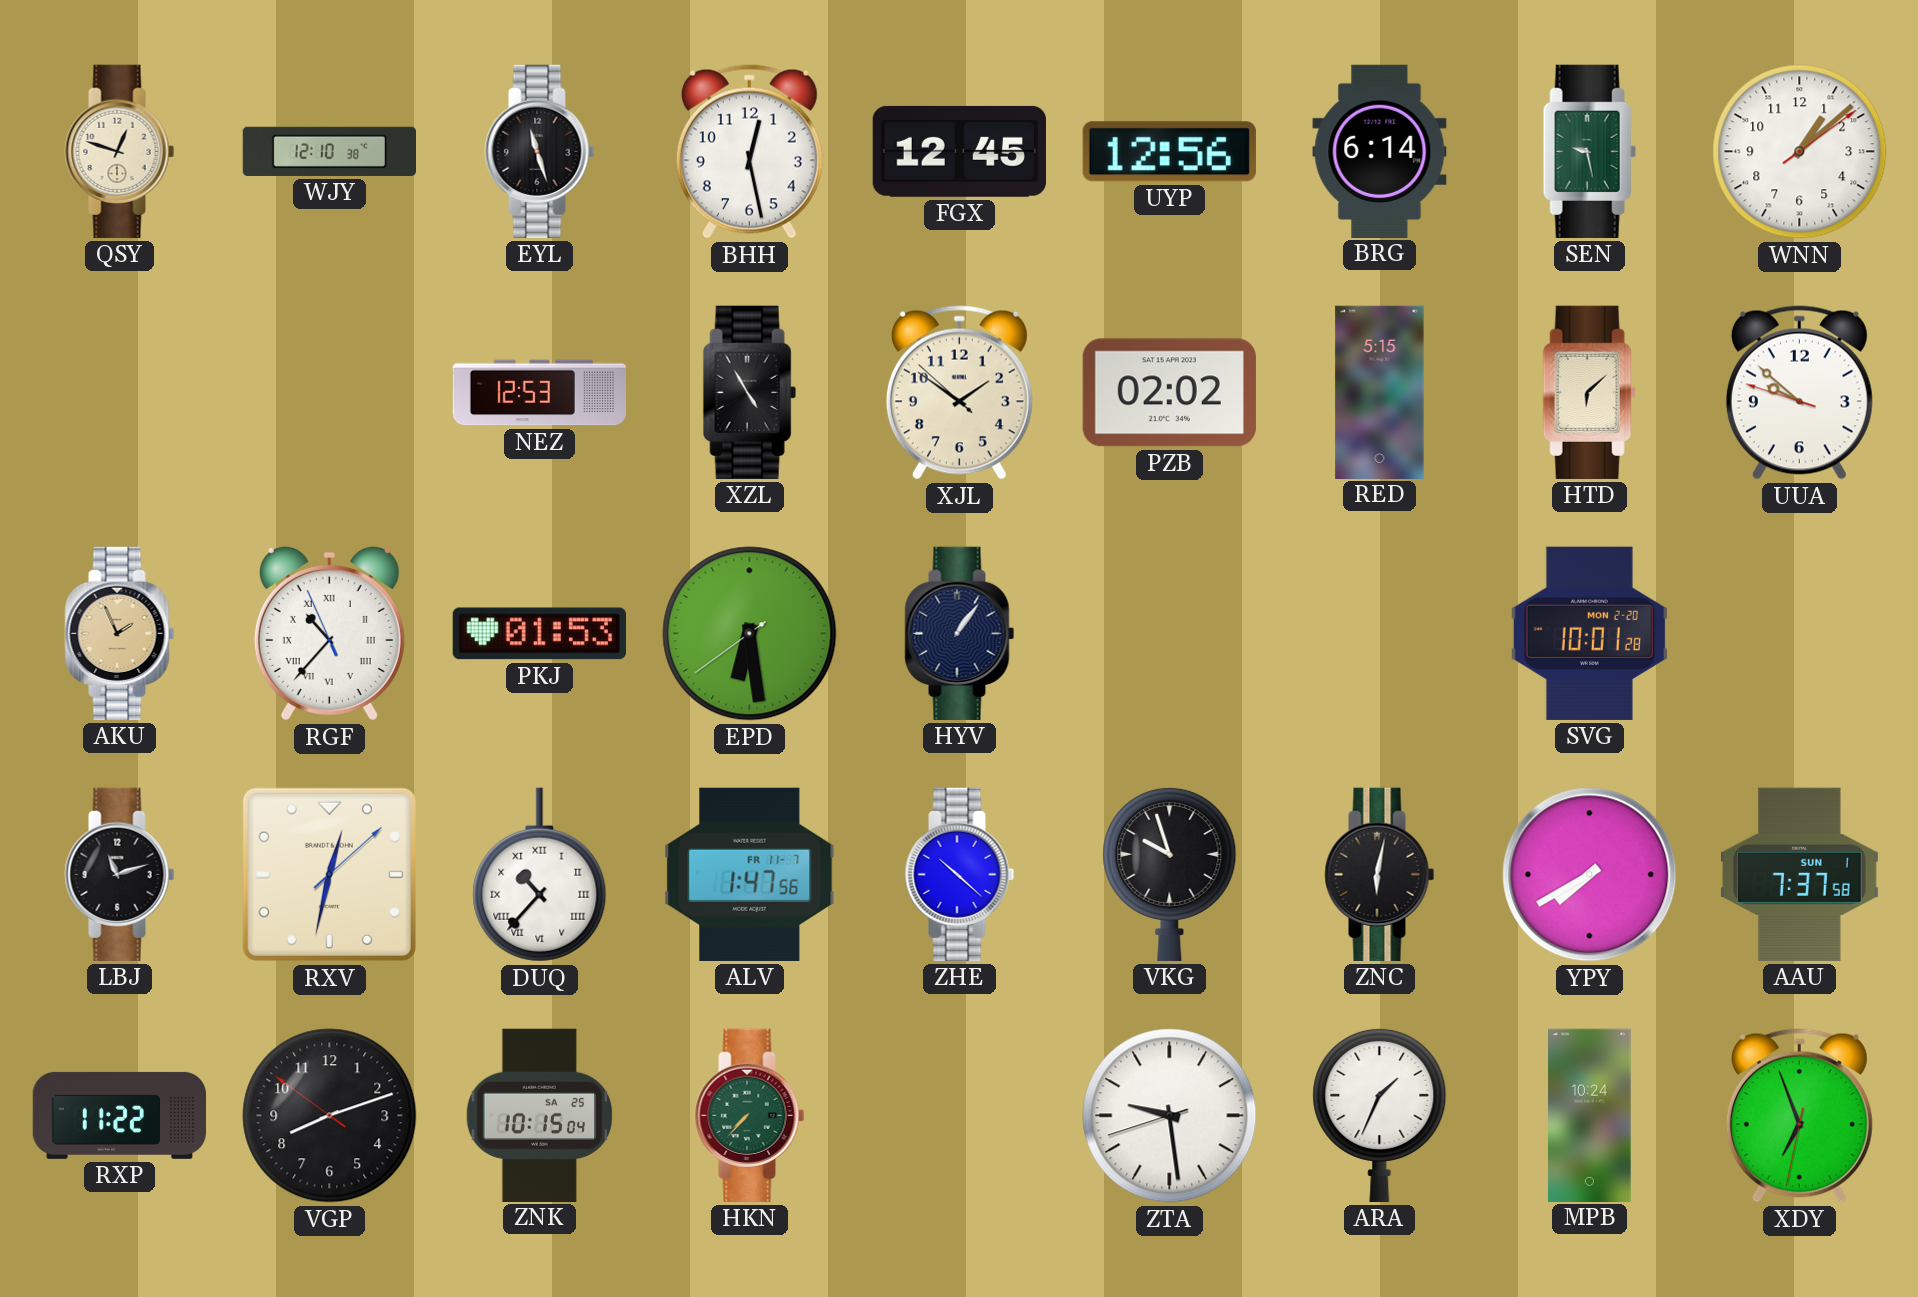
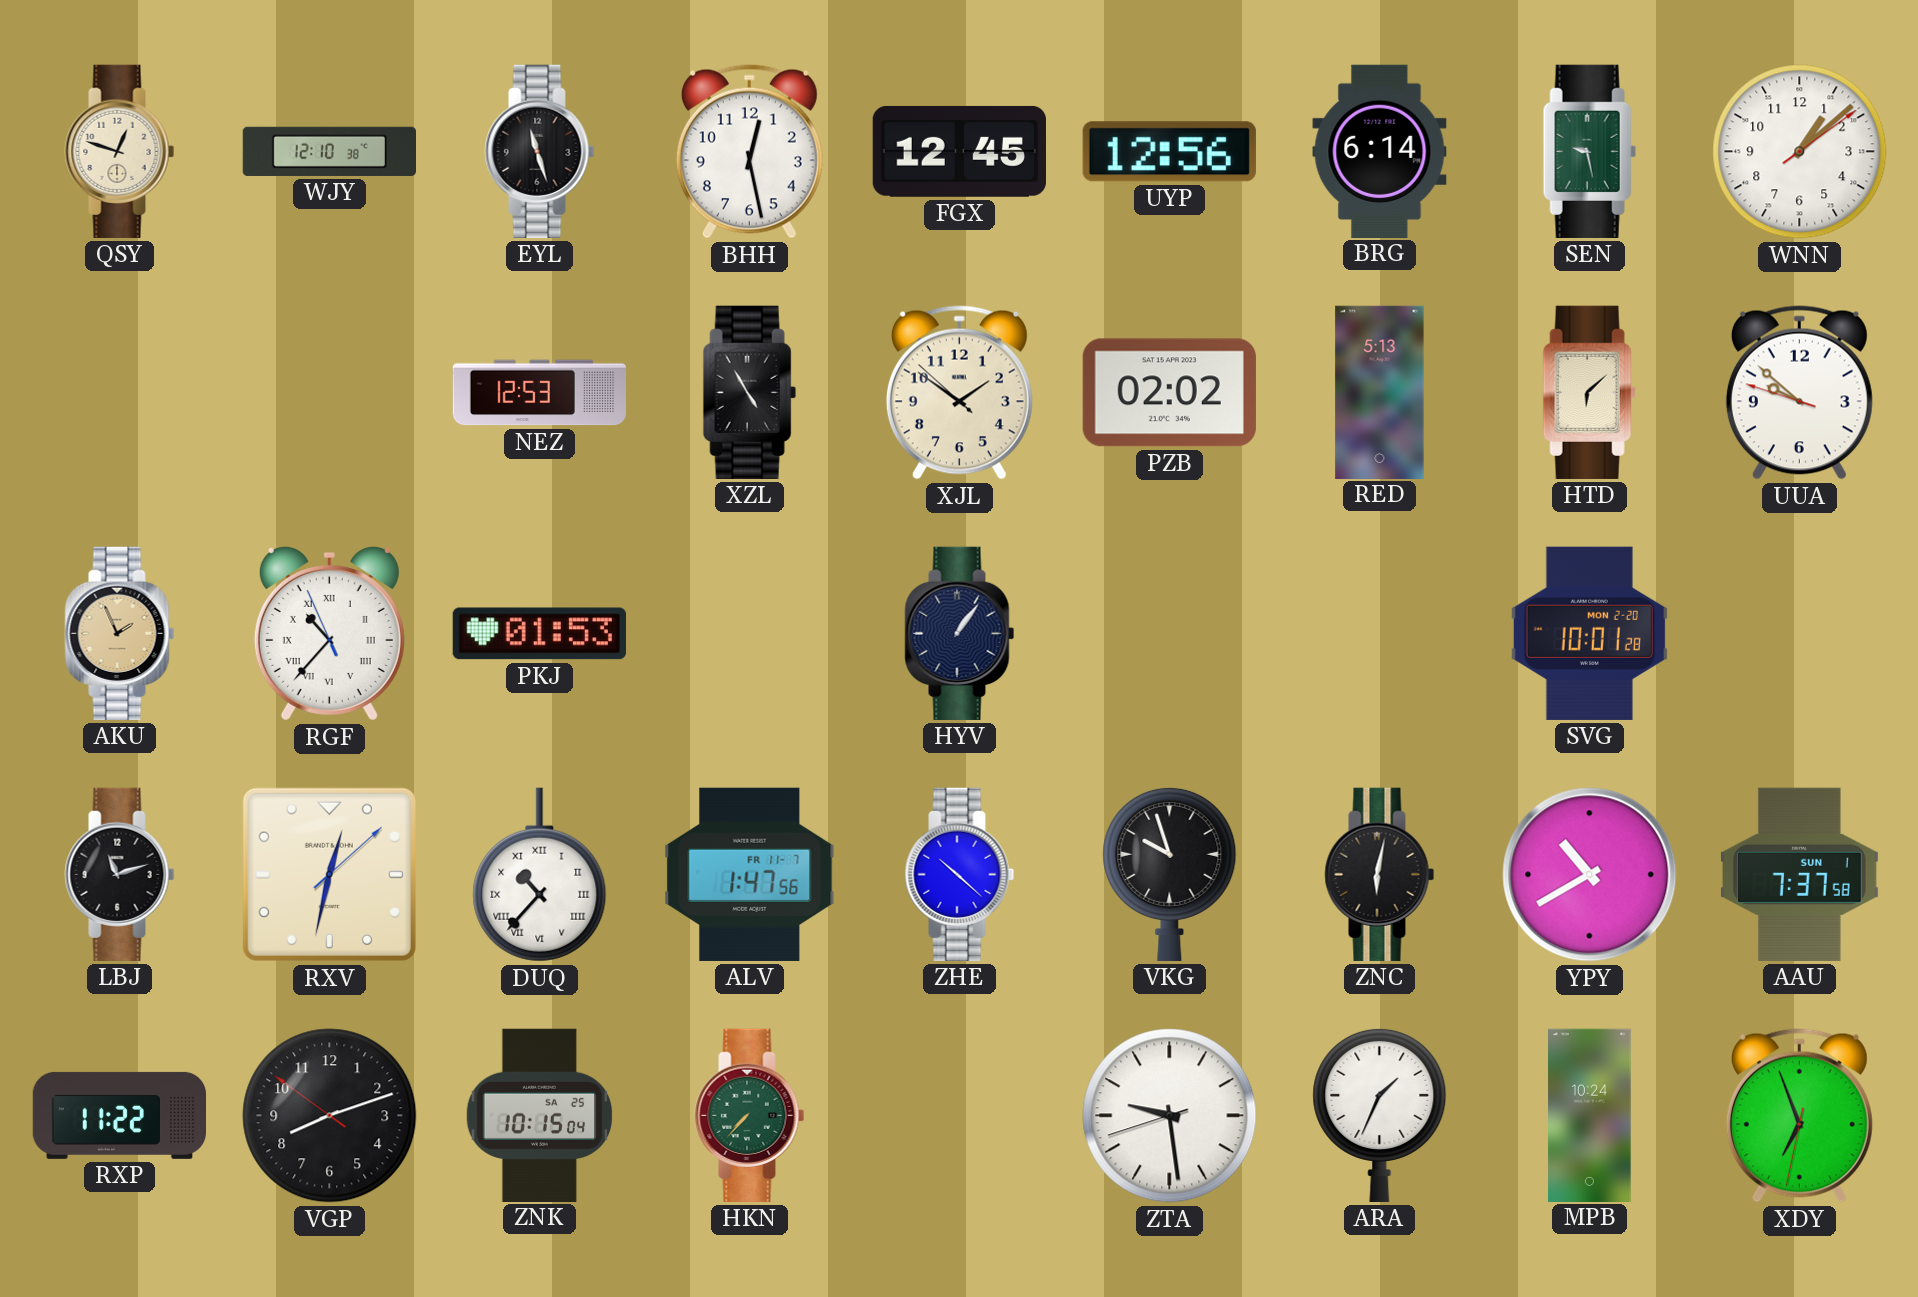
RED: 5:15 -> 5:13 (1380, 392)
EPD: 6:28 -> none (750, 634)
YPY: 7:40 -> 10:40 (1590, 875)
